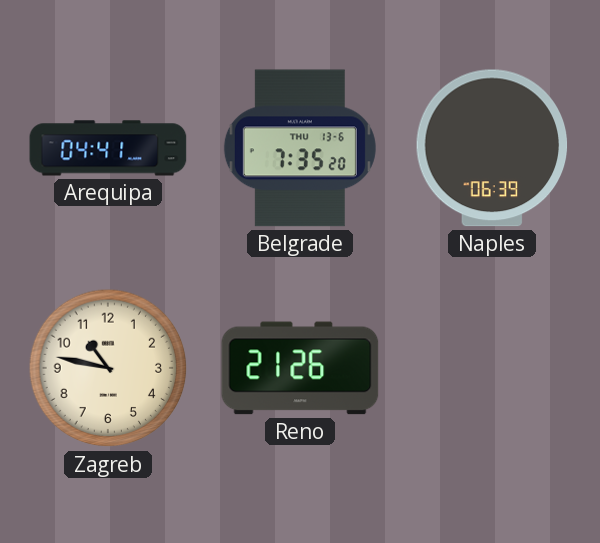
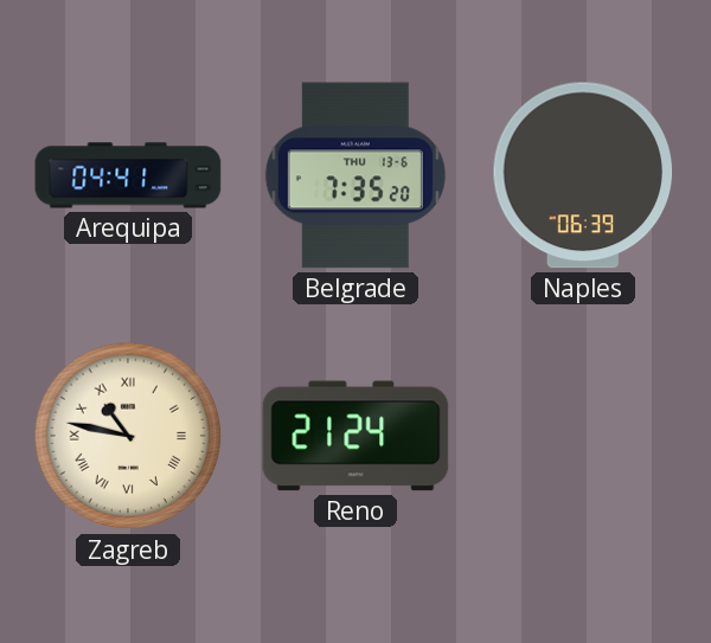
Zagreb numerals: Arabic -> Roman (128, 436)
Reno: 21:26 -> 21:24 (355, 436)
